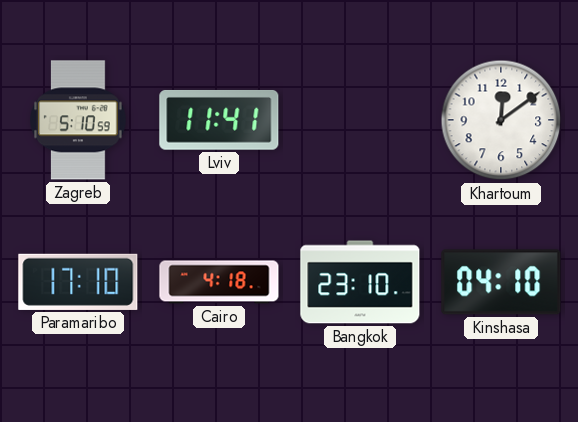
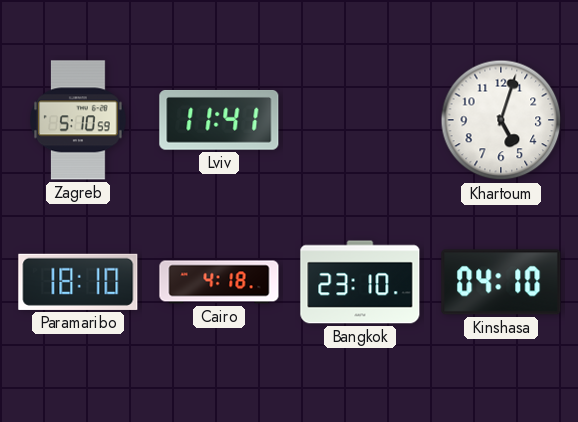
Khartoum: 12:09 -> 5:03 (501, 120)
Paramaribo: 17:10 -> 18:10 (78, 282)
